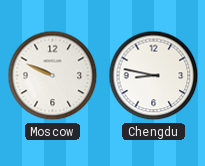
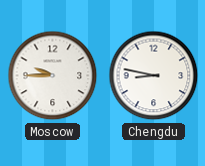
Moscow: 9:49 -> 9:45 (53, 76)
